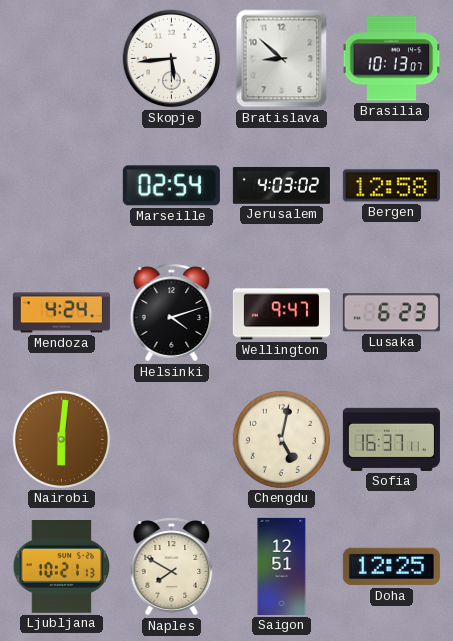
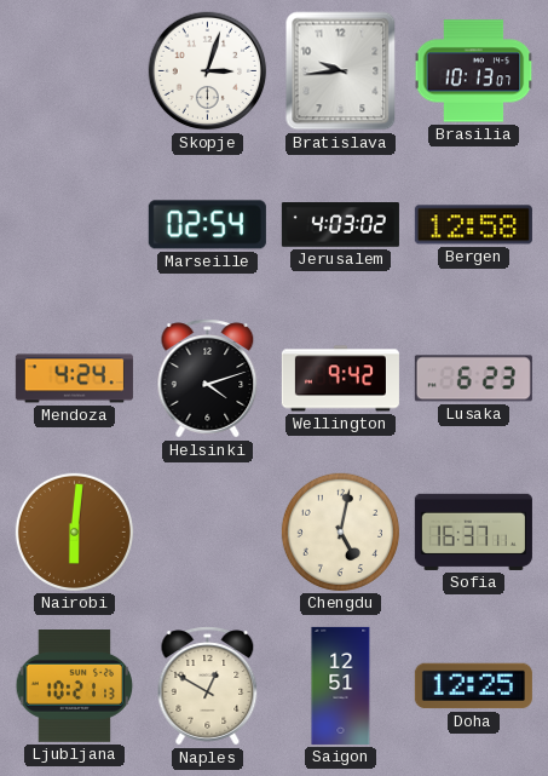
Skopje: 5:44 -> 3:03 (208, 71)
Bratislava: 8:52 -> 9:44 (341, 71)
Wellington: 9:47 -> 9:42 (340, 379)
Naples: 7:50 -> 12:50 (208, 686)
